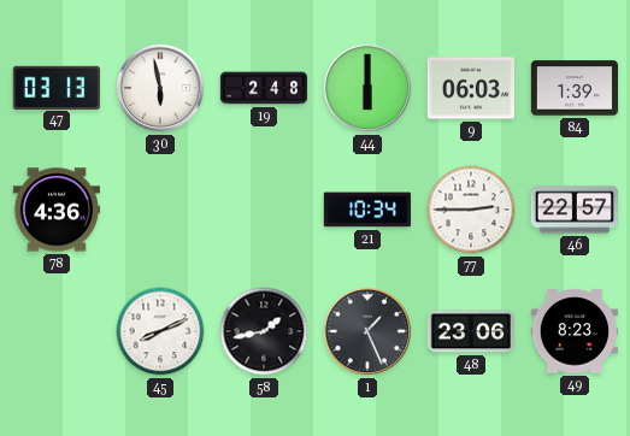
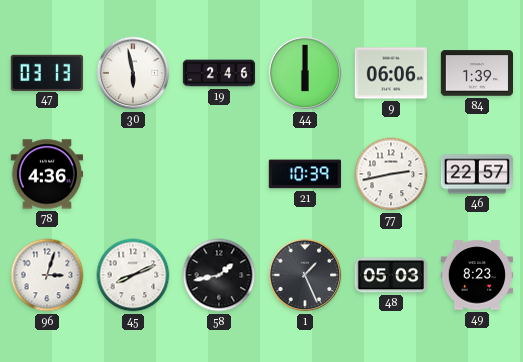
19: 2:48 -> 2:46 (219, 73)
9: 06:03 -> 06:06 (390, 73)
21: 10:34 -> 10:39 (305, 174)
77: 2:45 -> 2:43 (391, 174)
96: none -> 3:03 (47, 275)
48: 23:06 -> 05:03 (390, 275)
